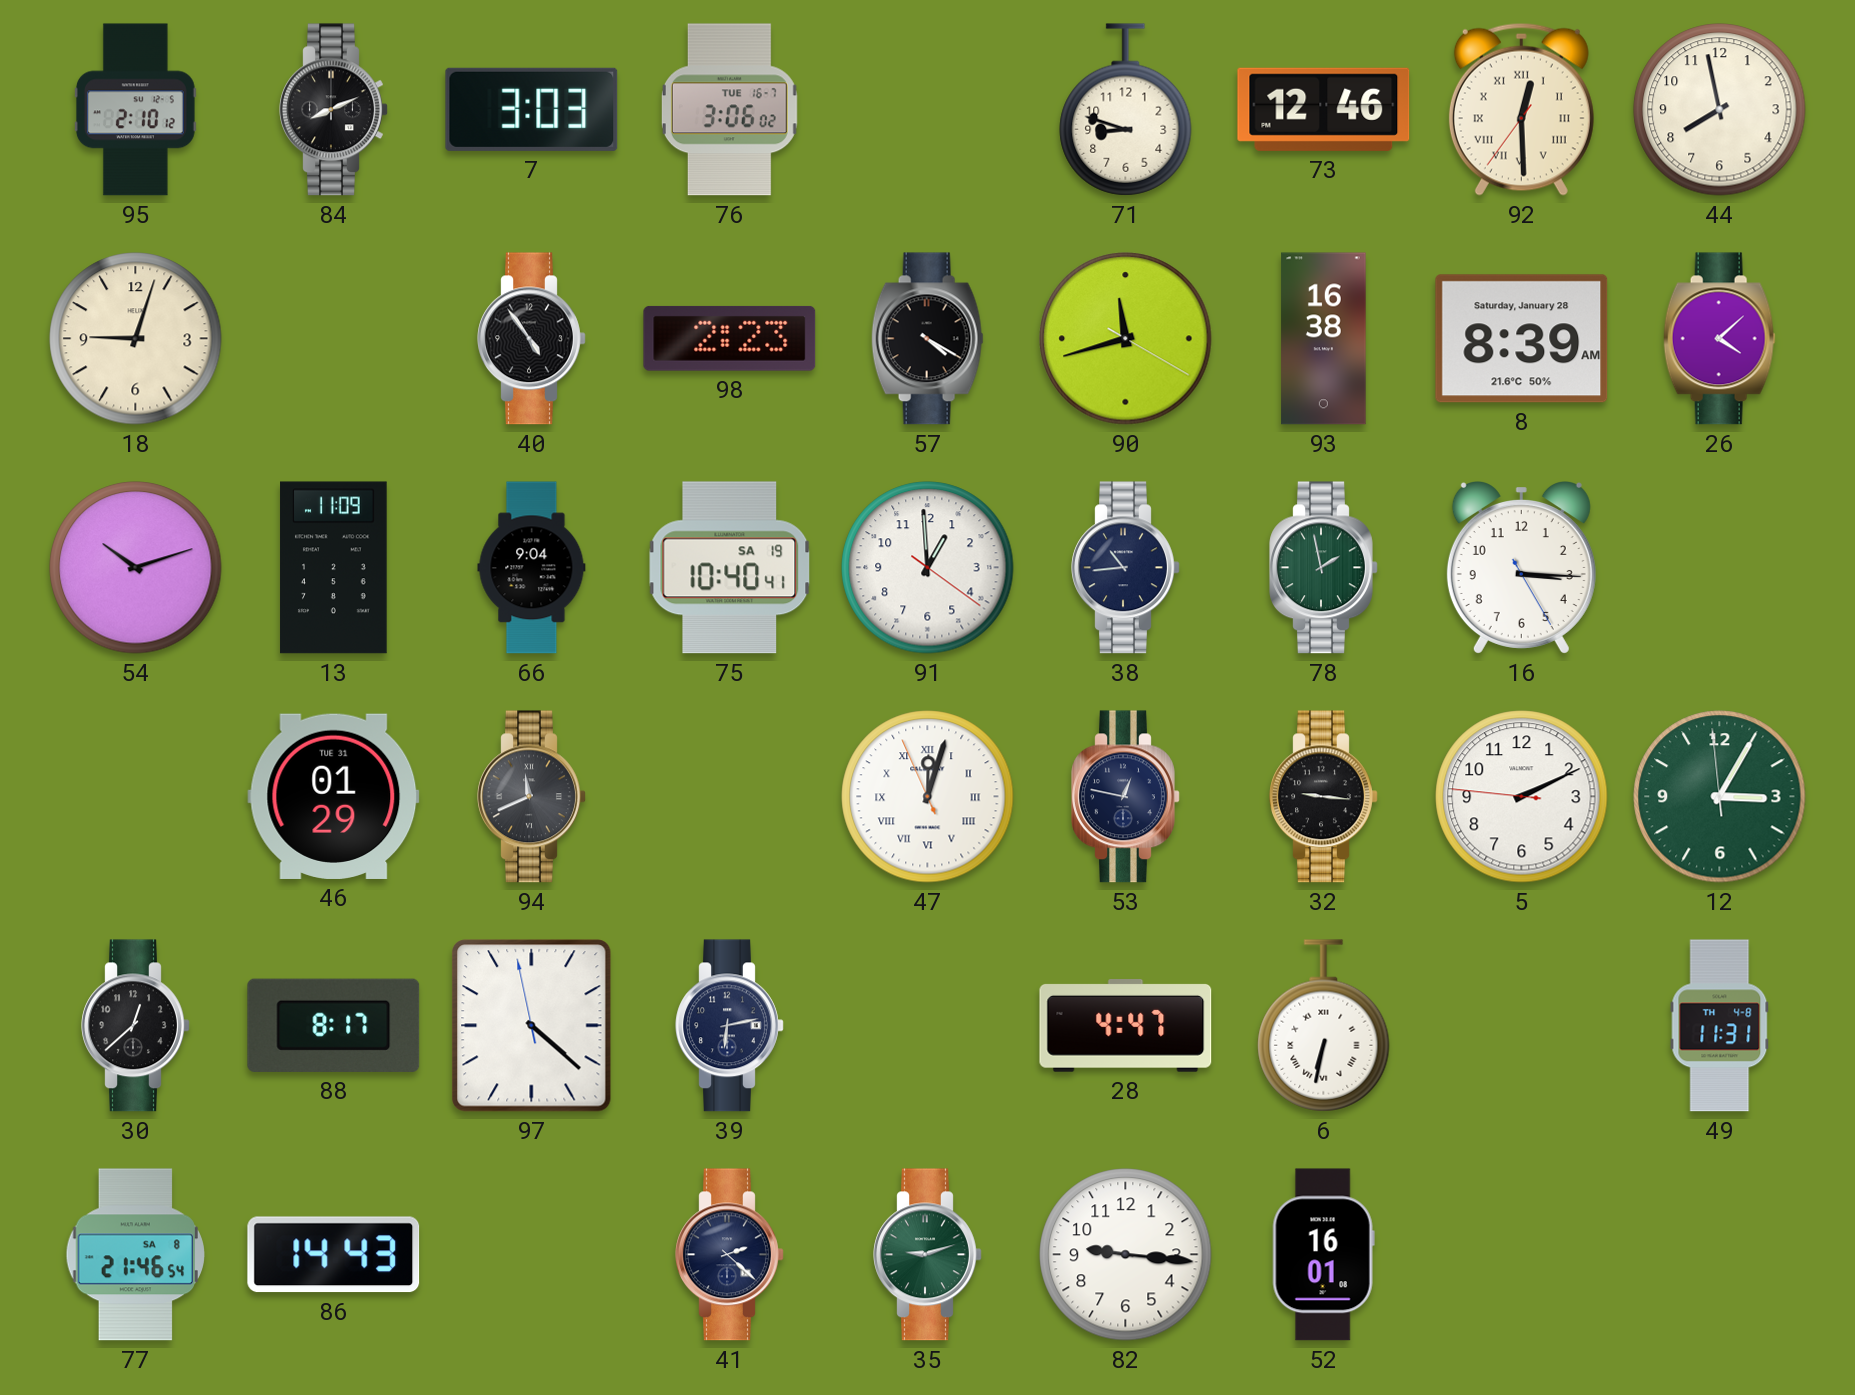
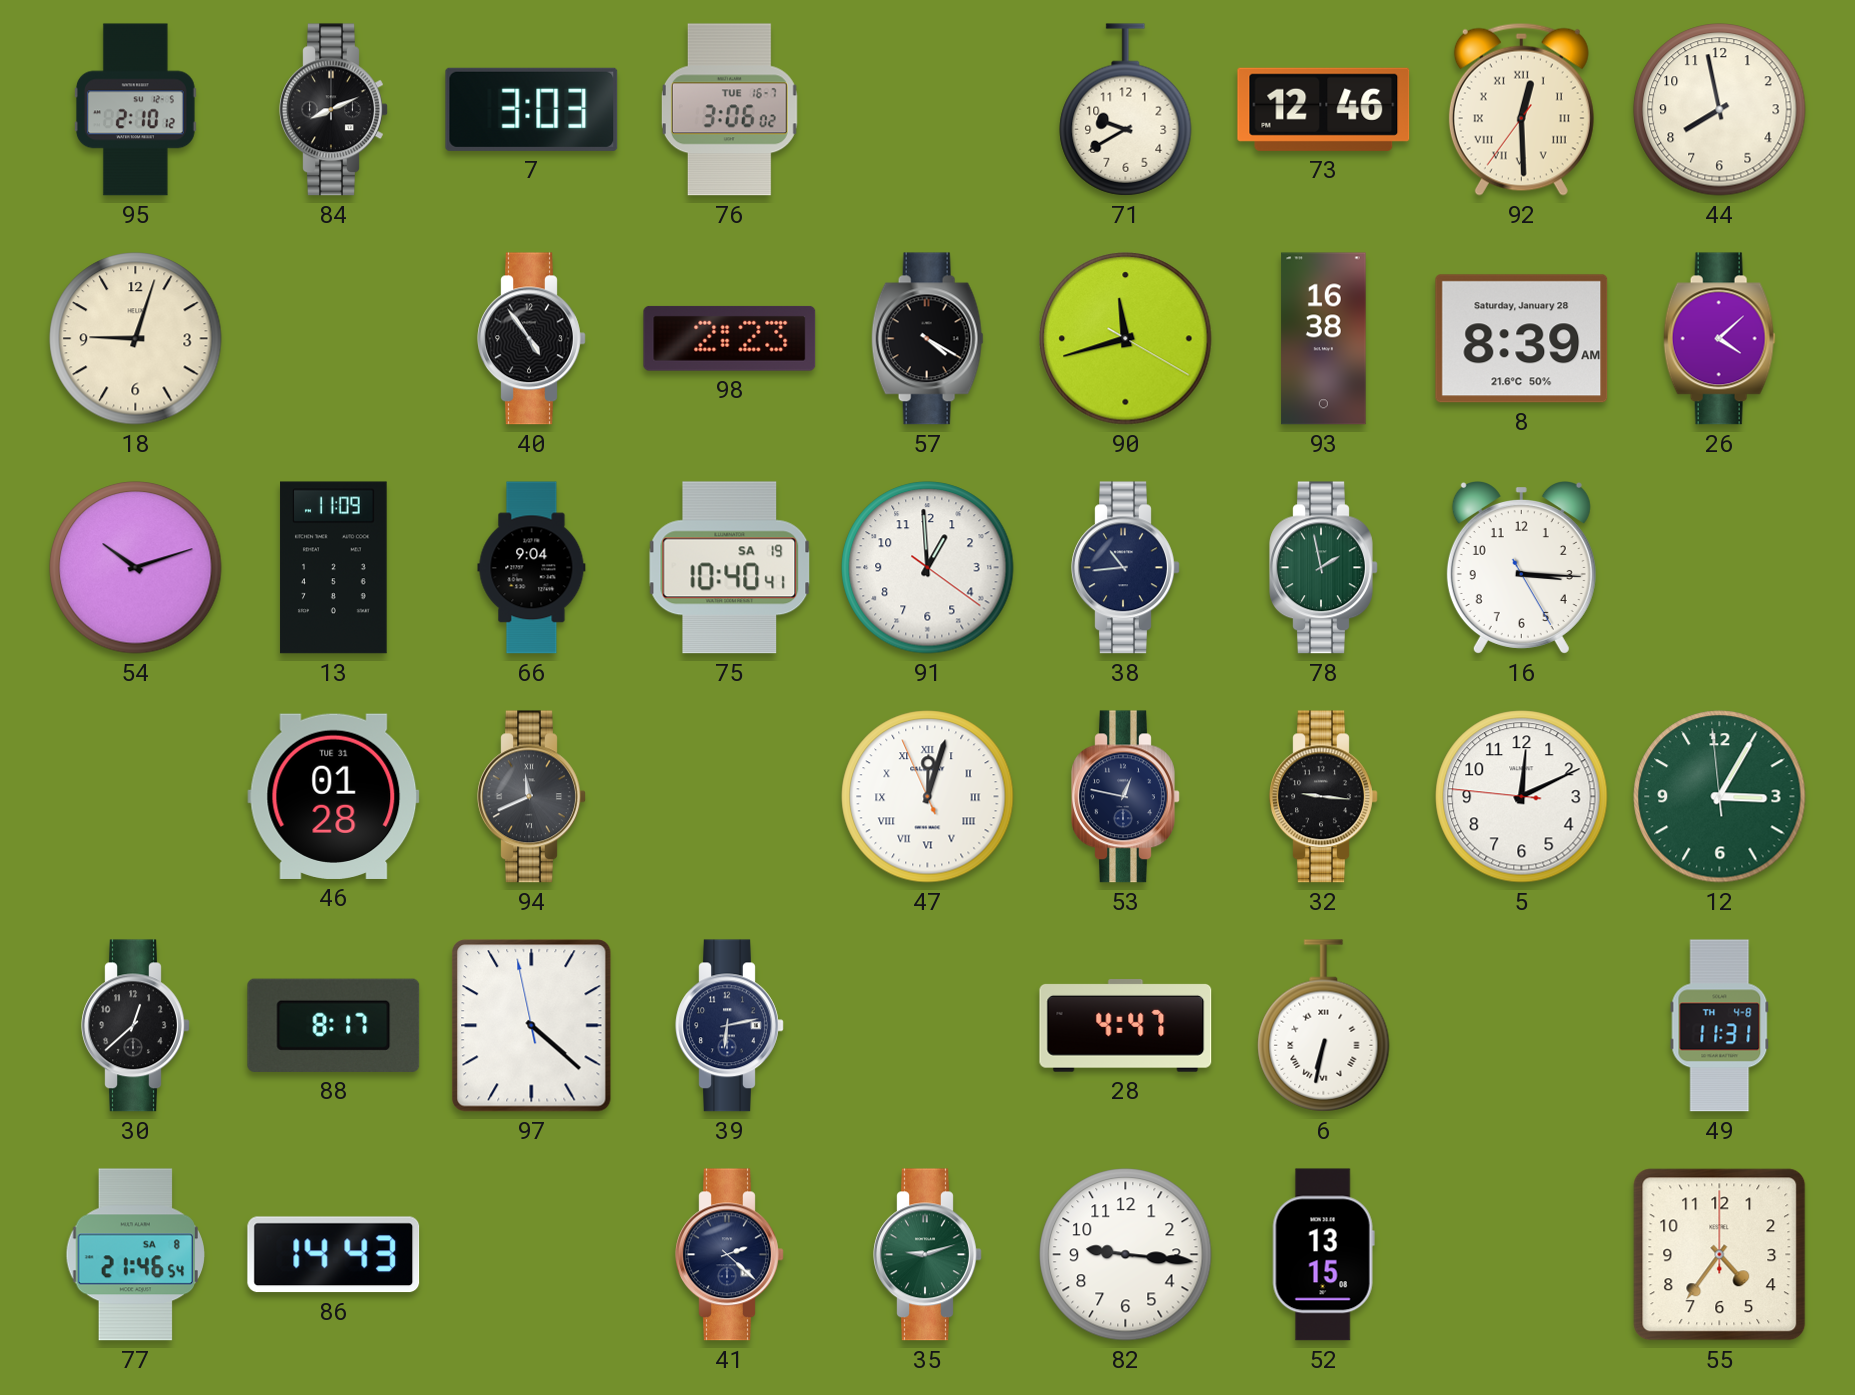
71: 8:48 -> 9:40 (1126, 110)
46: 01:29 -> 01:28 (334, 796)
5: 2:10 -> 12:10 (1522, 797)
52: 16:01 -> 13:15 (1323, 1255)
55: none -> 4:36 (1720, 1255)
